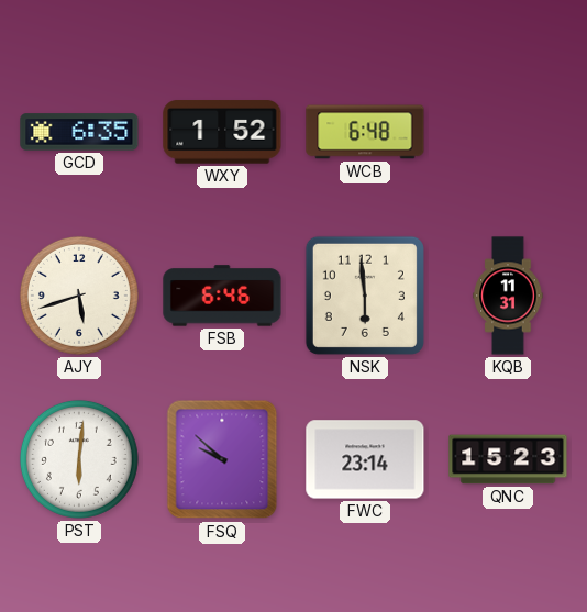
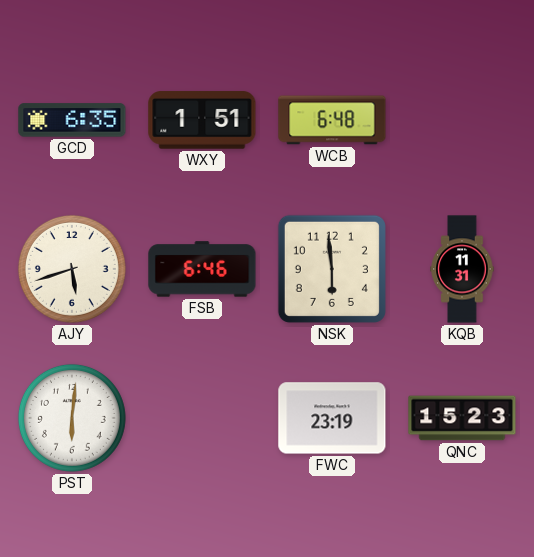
WXY: 1:52 -> 1:51 (202, 120)
FSQ: 9:52 -> none (222, 459)
FWC: 23:14 -> 23:19 (332, 418)
